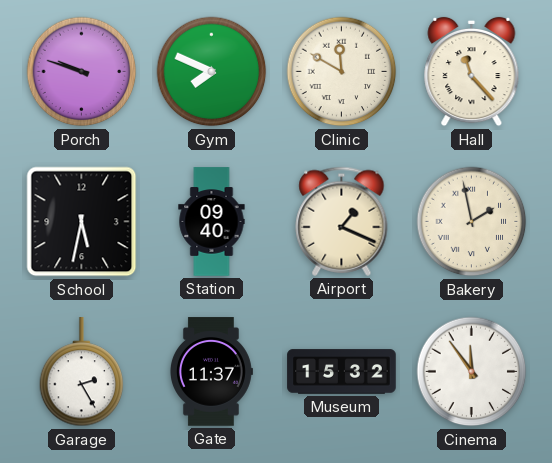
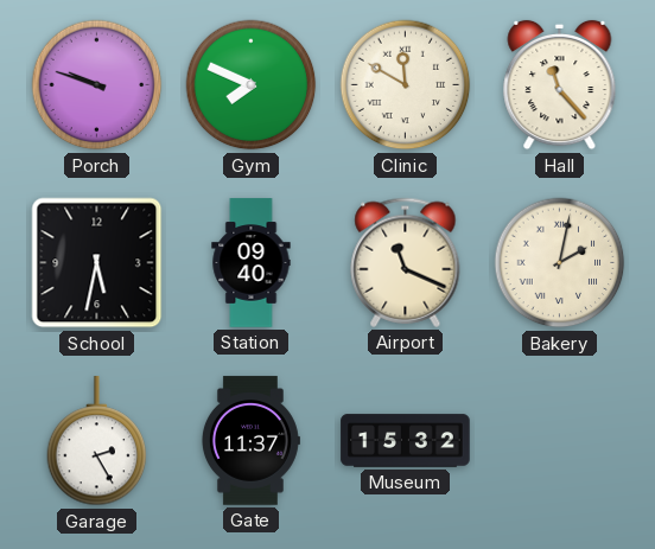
Airport: 1:19 -> 11:19 (406, 262)
Bakery: 1:58 -> 2:02 (560, 263)
Cinema: 11:54 -> none (472, 372)
